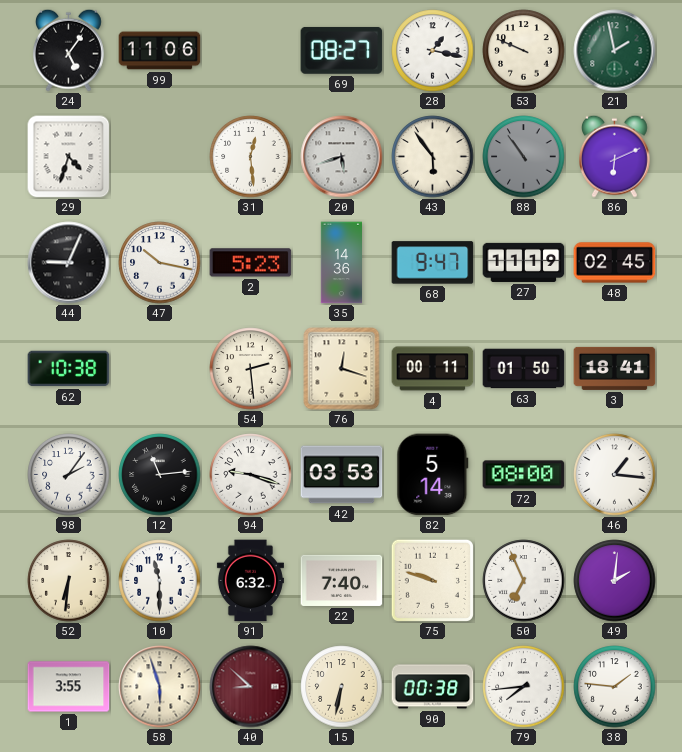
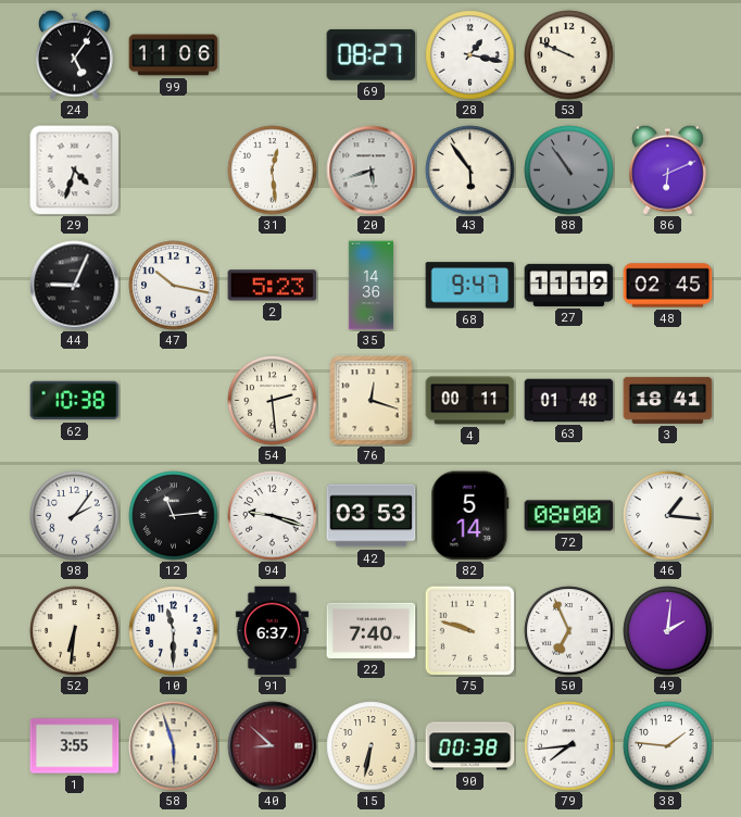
21: 1:58 -> none (615, 51)
63: 01:50 -> 01:48 (569, 401)
91: 6:32 -> 6:37 (272, 631)
